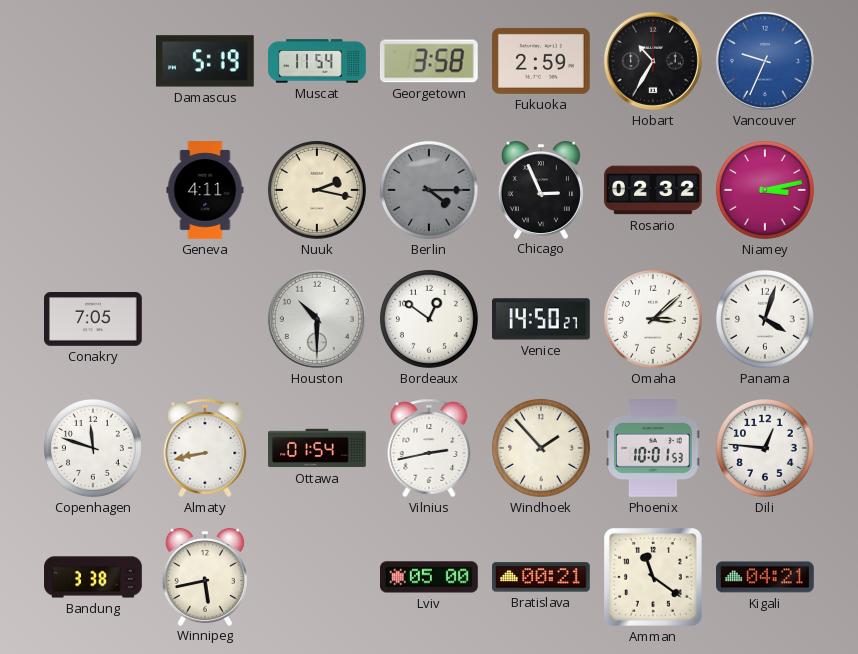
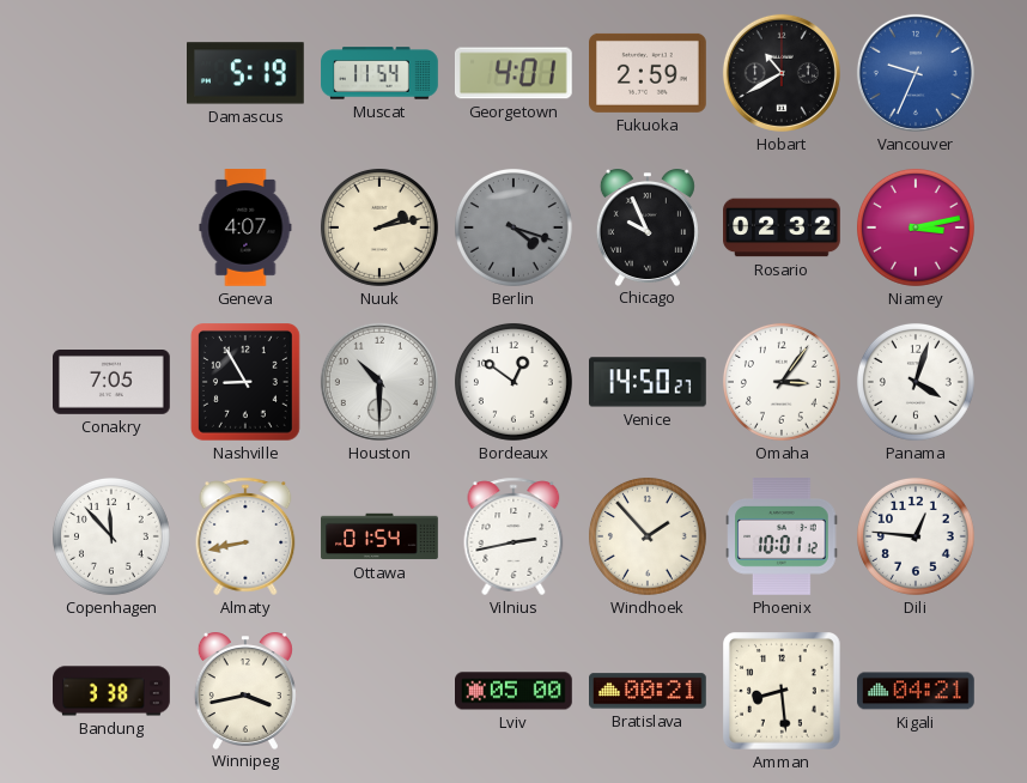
Georgetown: 3:58 -> 4:01 (513, 73)
Hobart: 10:35 -> 10:40 (782, 73)
Geneva: 4:11 -> 4:07 (245, 227)
Nuuk: 2:17 -> 2:13 (379, 227)
Berlin: 4:15 -> 4:18 (513, 227)
Chicago: 2:56 -> 9:56 (648, 227)
Nashville: none -> 8:55 (245, 383)
Omaha: 3:08 -> 3:06 (782, 382)
Copenhagen: 11:48 -> 11:53 (111, 536)
Phoenix: 10:01:53 -> 10:01:12 (782, 538)
Winnipeg: 5:43 -> 3:43 (245, 691)
Amman: 11:21 -> 8:29 (783, 692)
